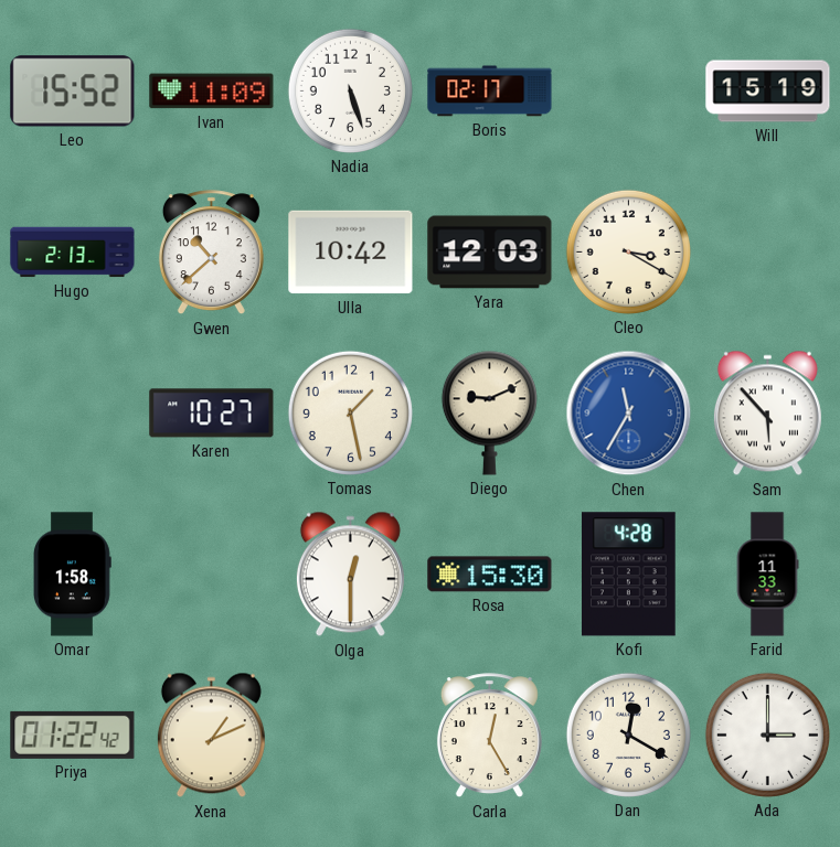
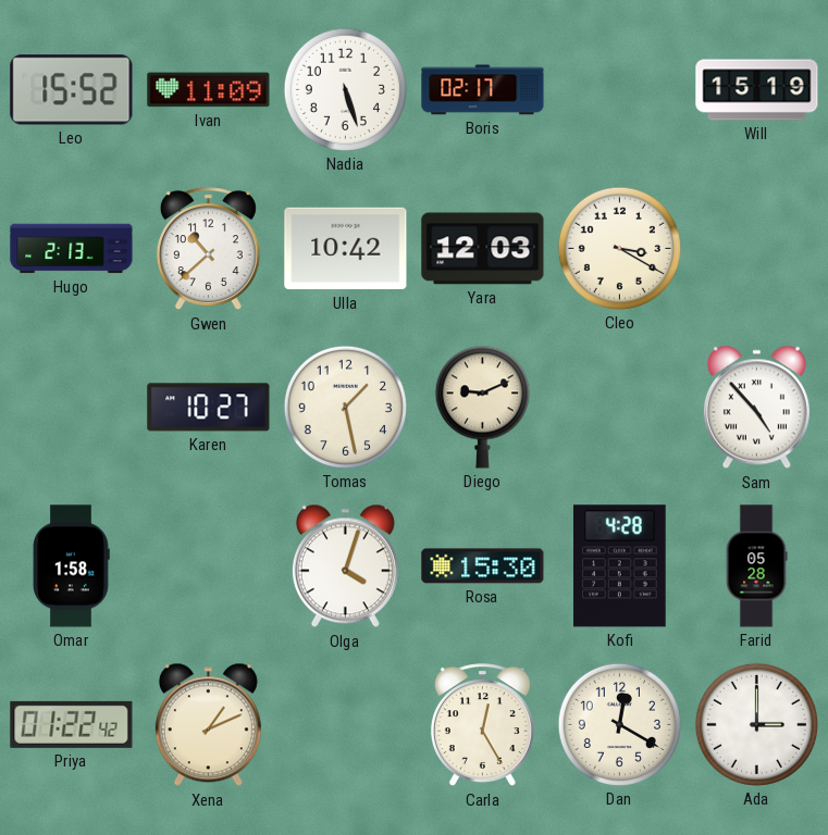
Chen: 11:35 -> none (629, 414)
Sam: 5:53 -> 4:53 (756, 408)
Olga: 12:30 -> 4:03 (345, 566)
Farid: 11:33 -> 05:28 (756, 566)
